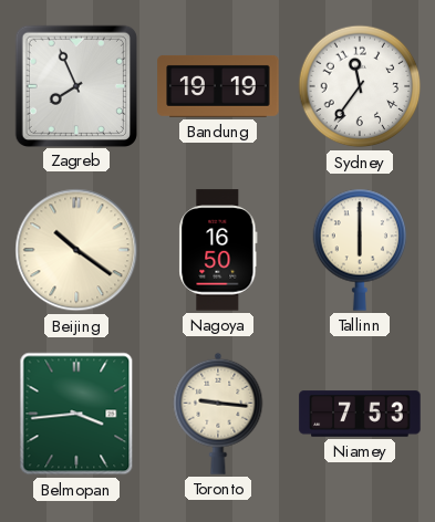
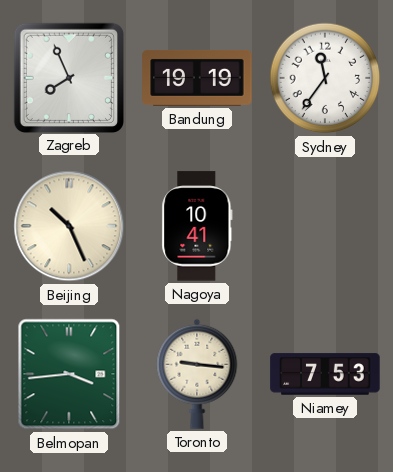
Beijing: 10:21 -> 10:26 (69, 226)
Nagoya: 16:50 -> 10:41 (197, 226)
Tallinn: 6:00 -> none (360, 250)
